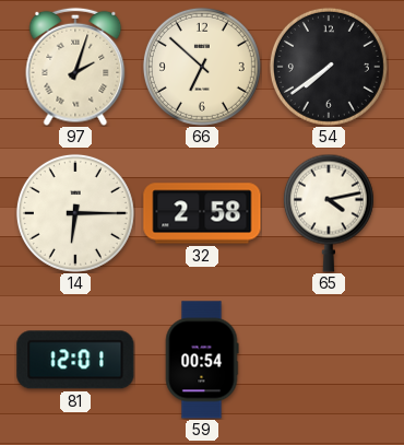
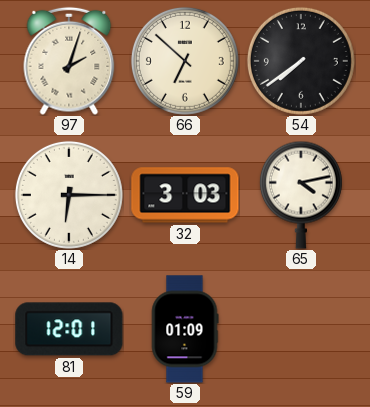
32: 2:58 -> 3:03 (185, 195)
59: 00:54 -> 01:09 (185, 329)
